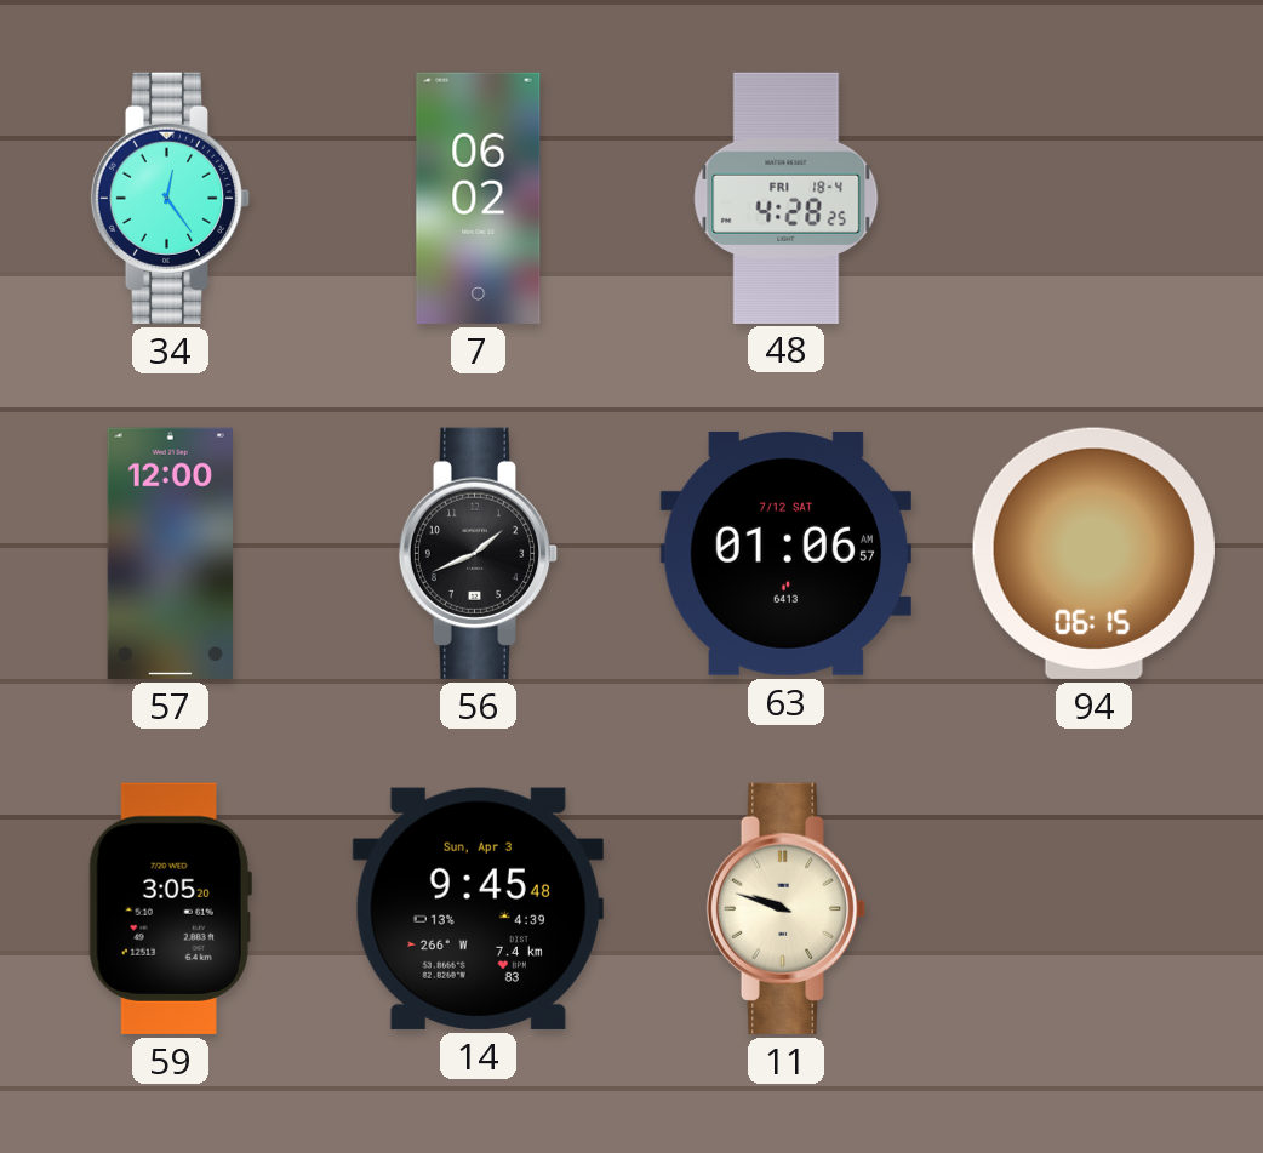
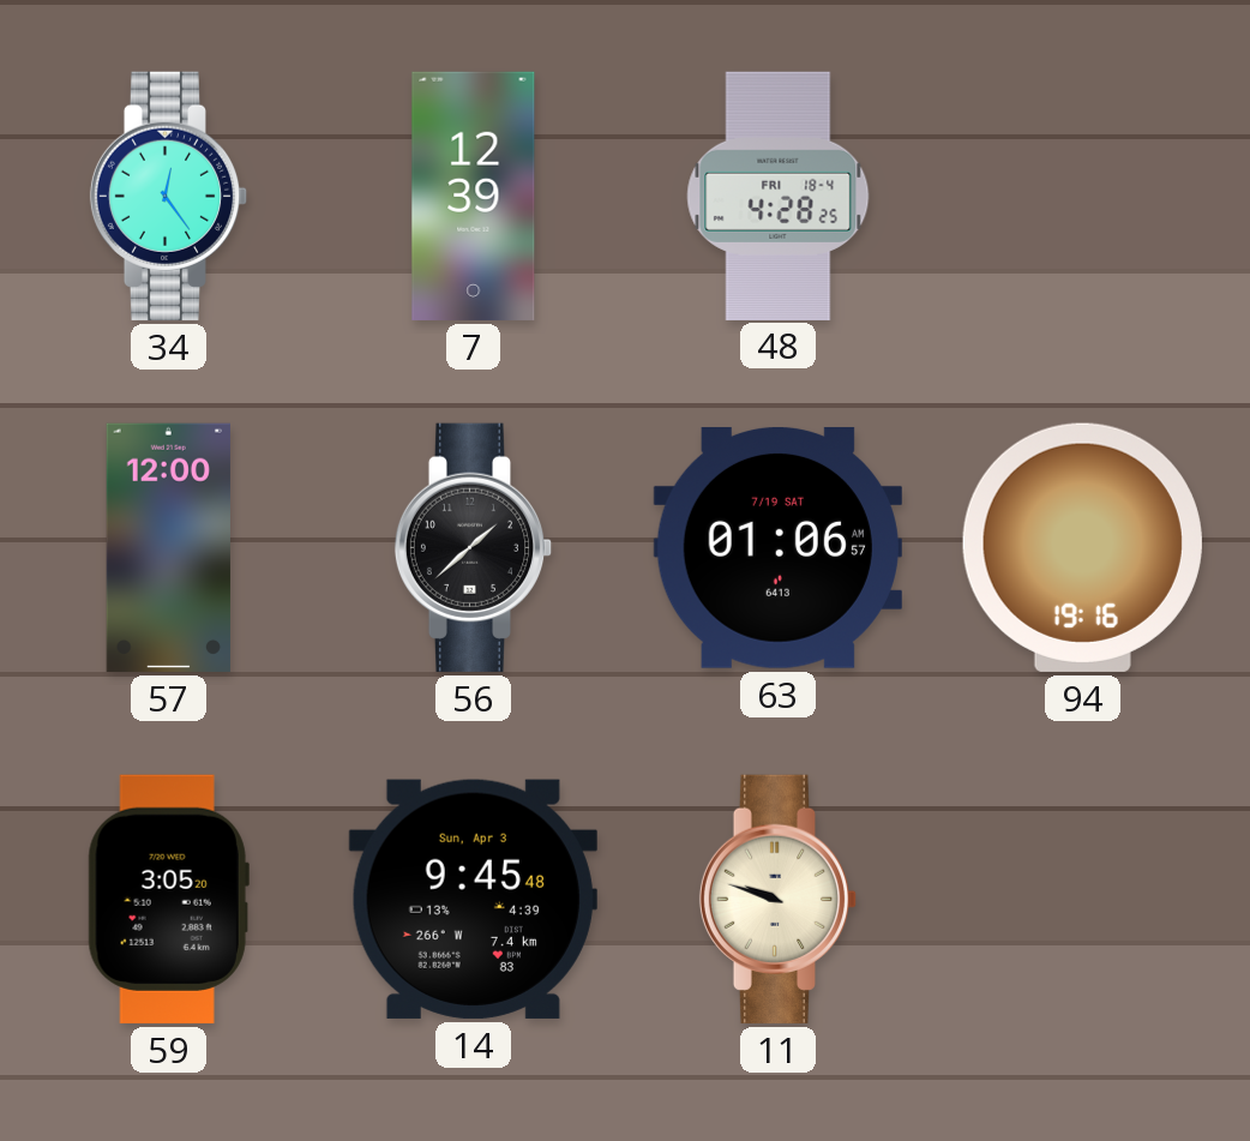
7: 06:02 -> 12:39 (474, 196)
56: 1:41 -> 1:38 (474, 547)
63 date: 7/12 SAT -> 7/19 SAT (777, 547)
94: 06:15 -> 19:16 (1082, 547)
